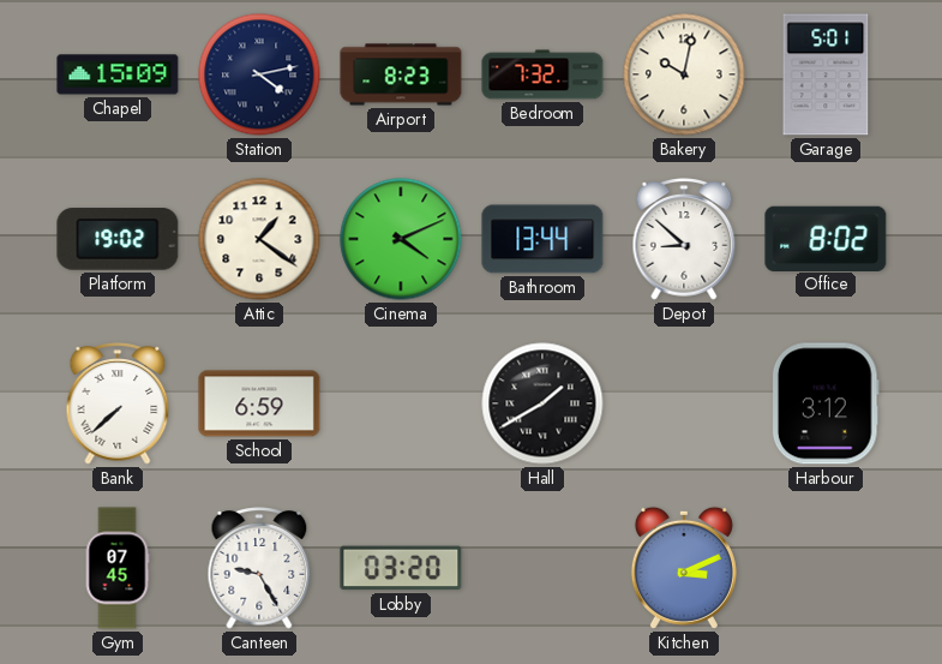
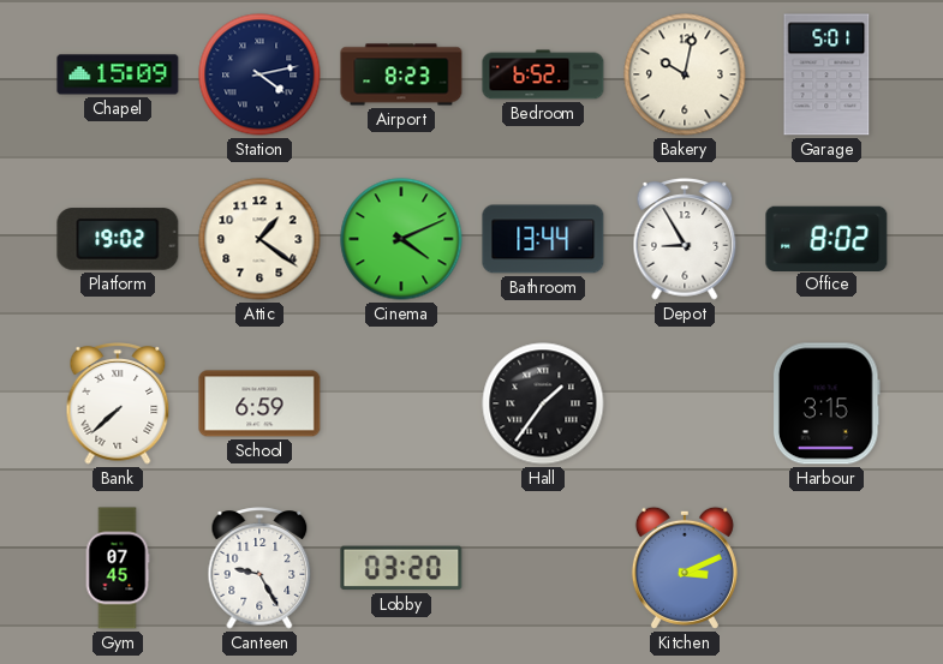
Bedroom: 7:32 -> 6:52 (543, 74)
Depot: 8:52 -> 8:55 (685, 239)
Hall: 1:40 -> 1:36 (543, 403)
Harbour: 3:12 -> 3:15 (826, 403)
